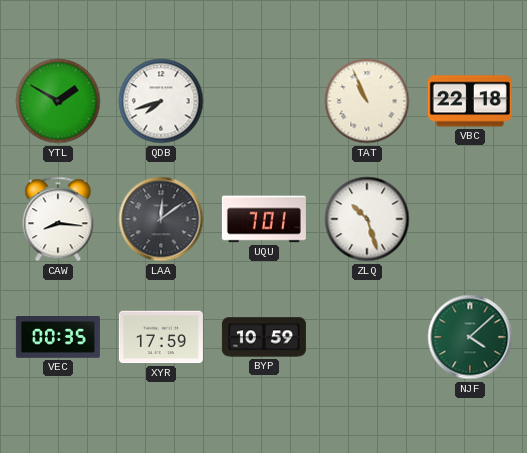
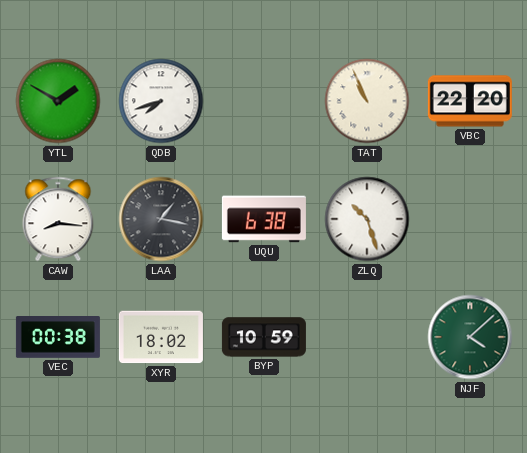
VBC: 22:18 -> 22:20 (470, 101)
LAA: 12:09 -> 1:17 (161, 219)
UQU: 7:01 -> 6:38 (264, 219)
VEC: 00:35 -> 00:38 (58, 338)
XYR: 17:59 -> 18:02 (161, 337)
